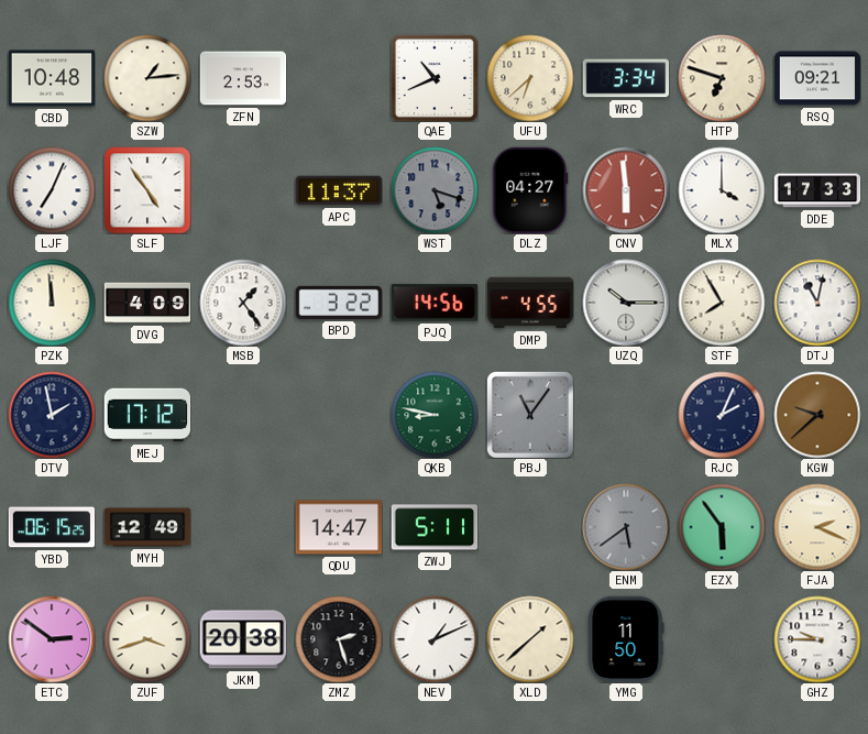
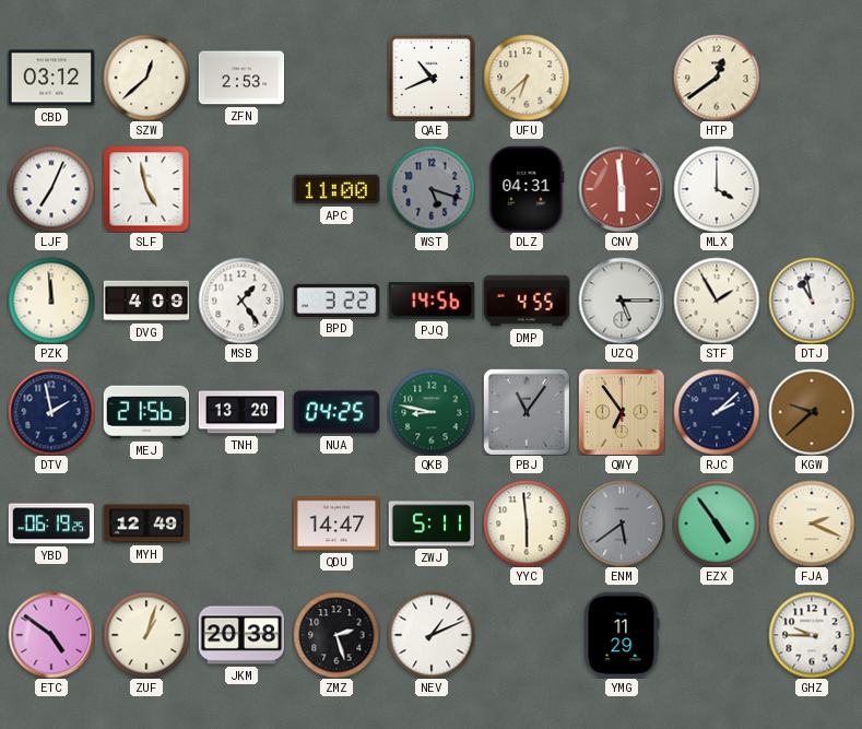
CBD: 10:48 -> 03:12 (51, 78)
SZW: 1:14 -> 12:38 (146, 78)
WRC: 3:34 -> none (626, 78)
HTP: 6:48 -> 12:39 (717, 78)
RSQ: 09:21 -> none (817, 78)
SLF: 4:54 -> 4:58 (146, 189)
APC: 11:37 -> 11:00 (336, 189)
DLZ: 04:27 -> 04:31 (527, 189)
DDE: 17:33 -> none (817, 190)
UZQ: 10:15 -> 5:15 (622, 301)
STF: 7:55 -> 1:55 (717, 301)
DTJ: 11:02 -> 10:58 (812, 301)
MEJ: 17:12 -> 21:56 (146, 412)
TNH: none -> 13:20 (241, 412)
NUA: none -> 04:25 (336, 412)
QWY: none -> 6:54 (622, 412)
RJC: 2:04 -> 2:08 (717, 412)
YBD: 06:15 -> 06:19 (51, 524)
YYC: none -> 5:59 (527, 524)
EZX: 5:54 -> 4:54 (717, 524)
ETC: 2:51 -> 4:51 (51, 635)
ZUF: 3:42 -> 1:03 (146, 635)
XLD: 1:38 -> none (530, 639)
YMG: 11:50 -> 11:29 (622, 635)
